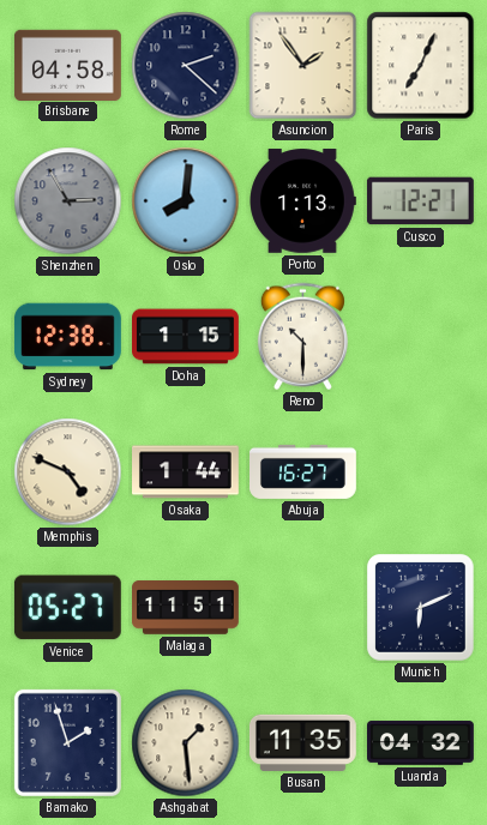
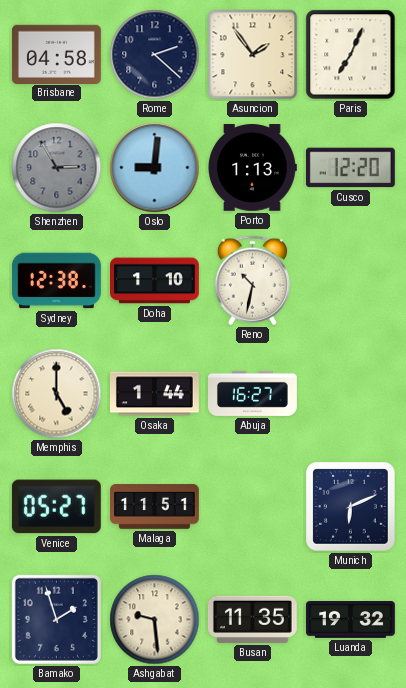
Oslo: 8:01 -> 9:01 (155, 168)
Cusco: 12:21 -> 12:20 (350, 168)
Doha: 1:15 -> 1:10 (155, 281)
Reno: 10:30 -> 10:32 (252, 281)
Memphis: 4:49 -> 5:00 (57, 394)
Ashgabat: 1:29 -> 9:29 (155, 620)
Luanda: 04:32 -> 19:32 (351, 620)
